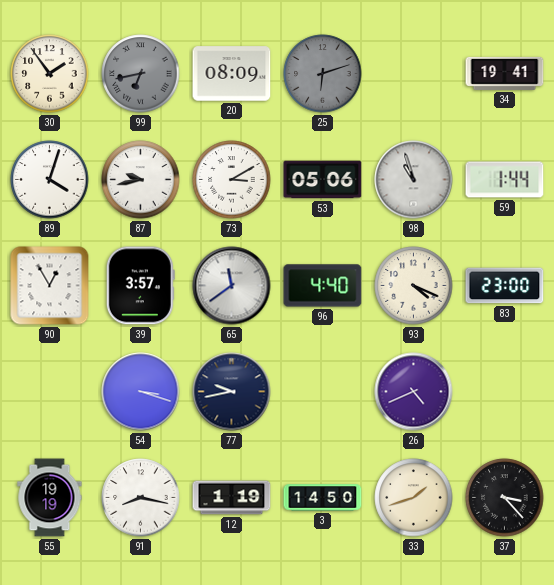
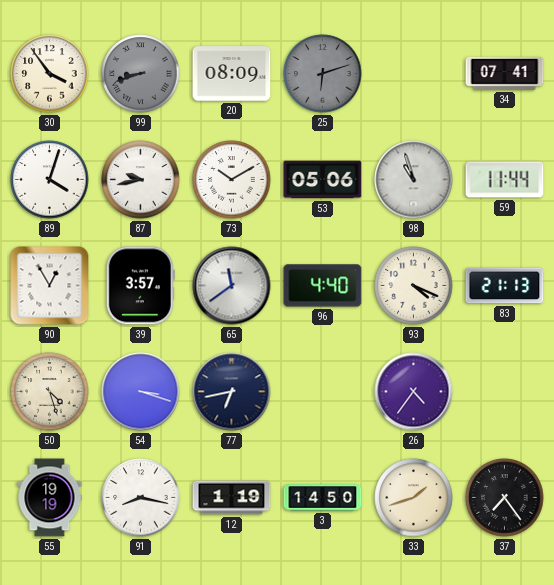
30: 1:54 -> 3:54 (50, 74)
99: 6:43 -> 8:42 (141, 74)
34: 19:41 -> 07:41 (505, 73)
73: 3:10 -> 10:10 (232, 180)
59: 1:44 -> 11:44 (505, 180)
83: 23:00 -> 21:13 (505, 286)
50: none -> 4:27 (50, 392)
77: 9:43 -> 6:43 (232, 392)
26: 4:41 -> 4:36 (414, 392)
37: 3:23 -> 7:24 (505, 498)
